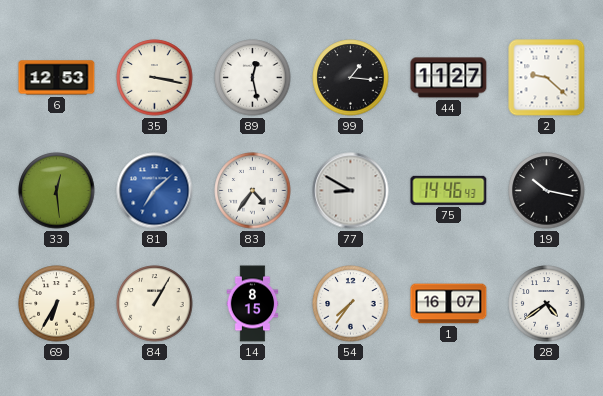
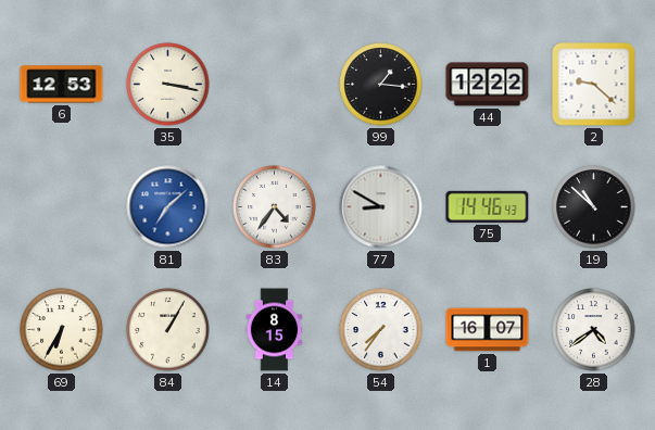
89: 12:28 -> none (253, 78)
44: 11:27 -> 12:22 (488, 85)
33: 12:29 -> none (57, 191)
19: 10:17 -> 10:52 (594, 207)
